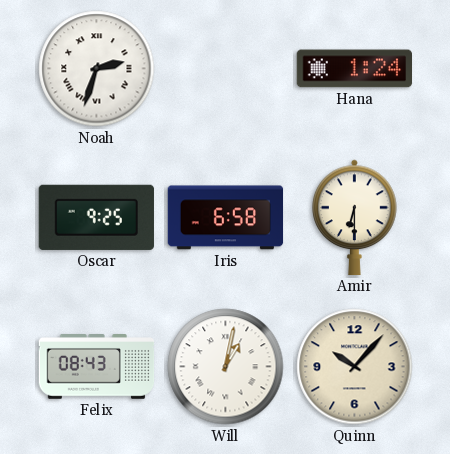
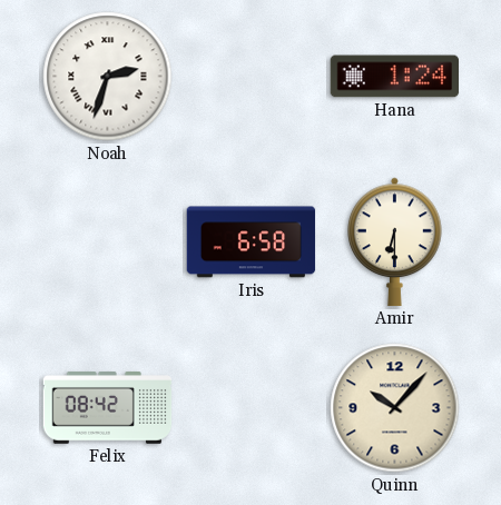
Oscar: 9:25 -> none (96, 217)
Felix: 08:43 -> 08:42 (108, 408)
Will: 1:02 -> none (226, 367)
